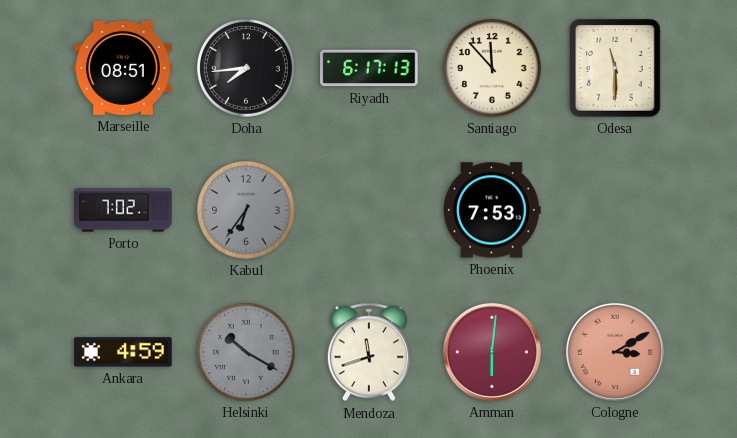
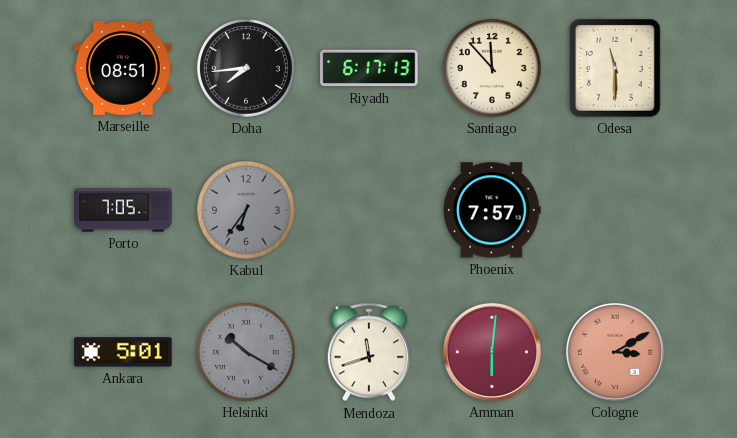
Porto: 7:02 -> 7:05 (123, 210)
Phoenix: 7:53 -> 7:57 (493, 210)
Ankara: 4:59 -> 5:01 (123, 352)
